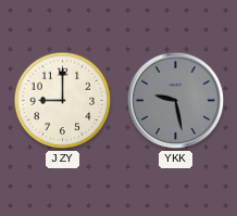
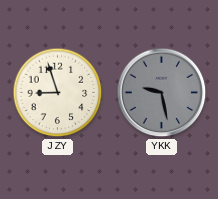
JZY: 9:00 -> 8:57 (58, 93)
